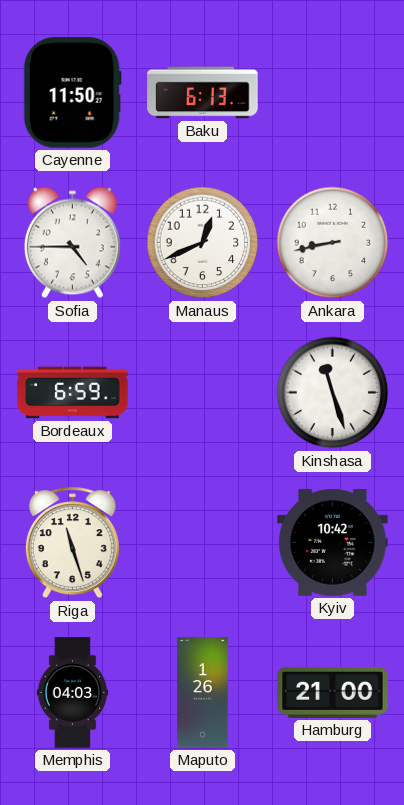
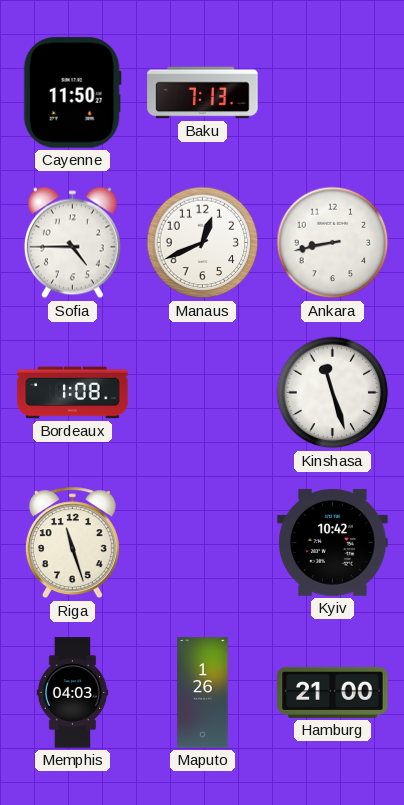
Baku: 6:13 -> 7:13 (203, 93)
Bordeaux: 6:59 -> 1:08 (73, 393)
